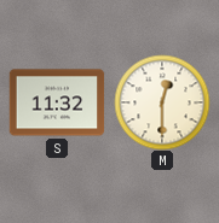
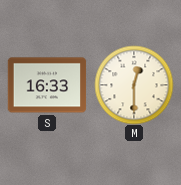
S: 11:32 -> 16:33 (47, 85)
